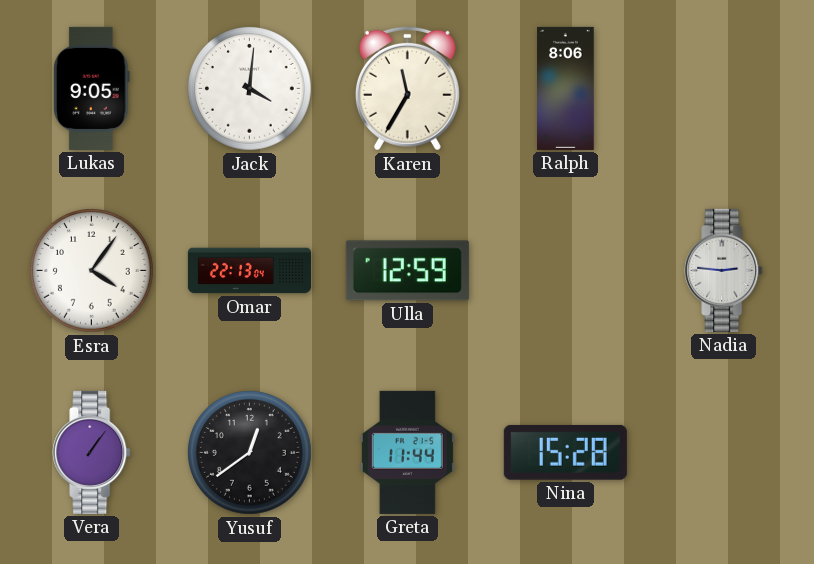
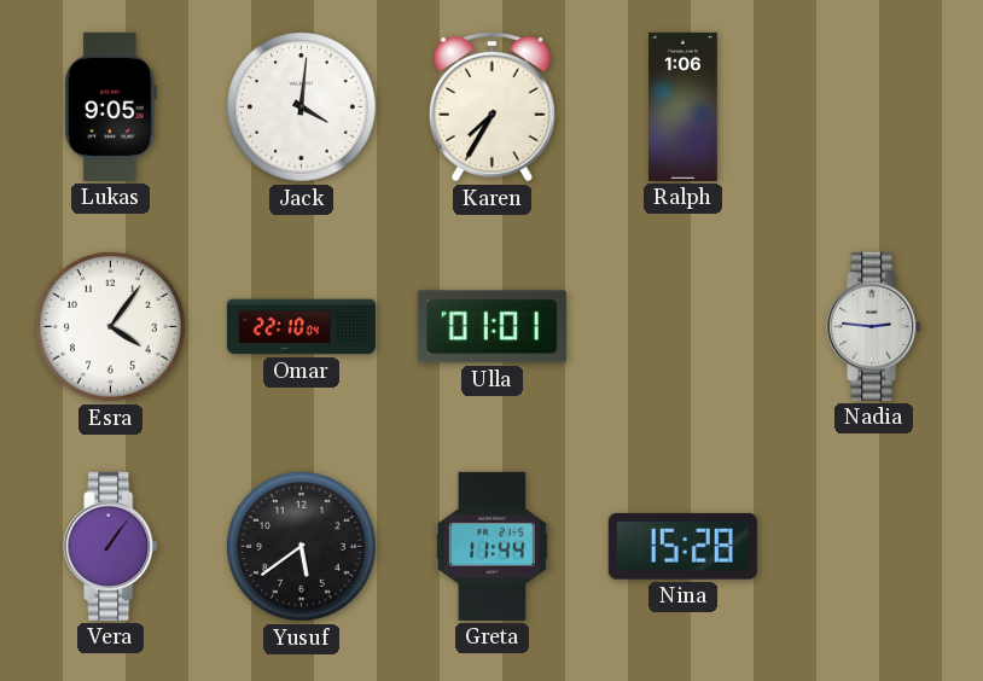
Karen: 11:35 -> 7:35 (492, 106)
Ralph: 8:06 -> 1:06 (684, 106)
Omar: 22:13 -> 22:10 (301, 327)
Ulla: 12:59 -> 01:01 (492, 327)
Yusuf: 12:39 -> 5:39 (302, 547)
